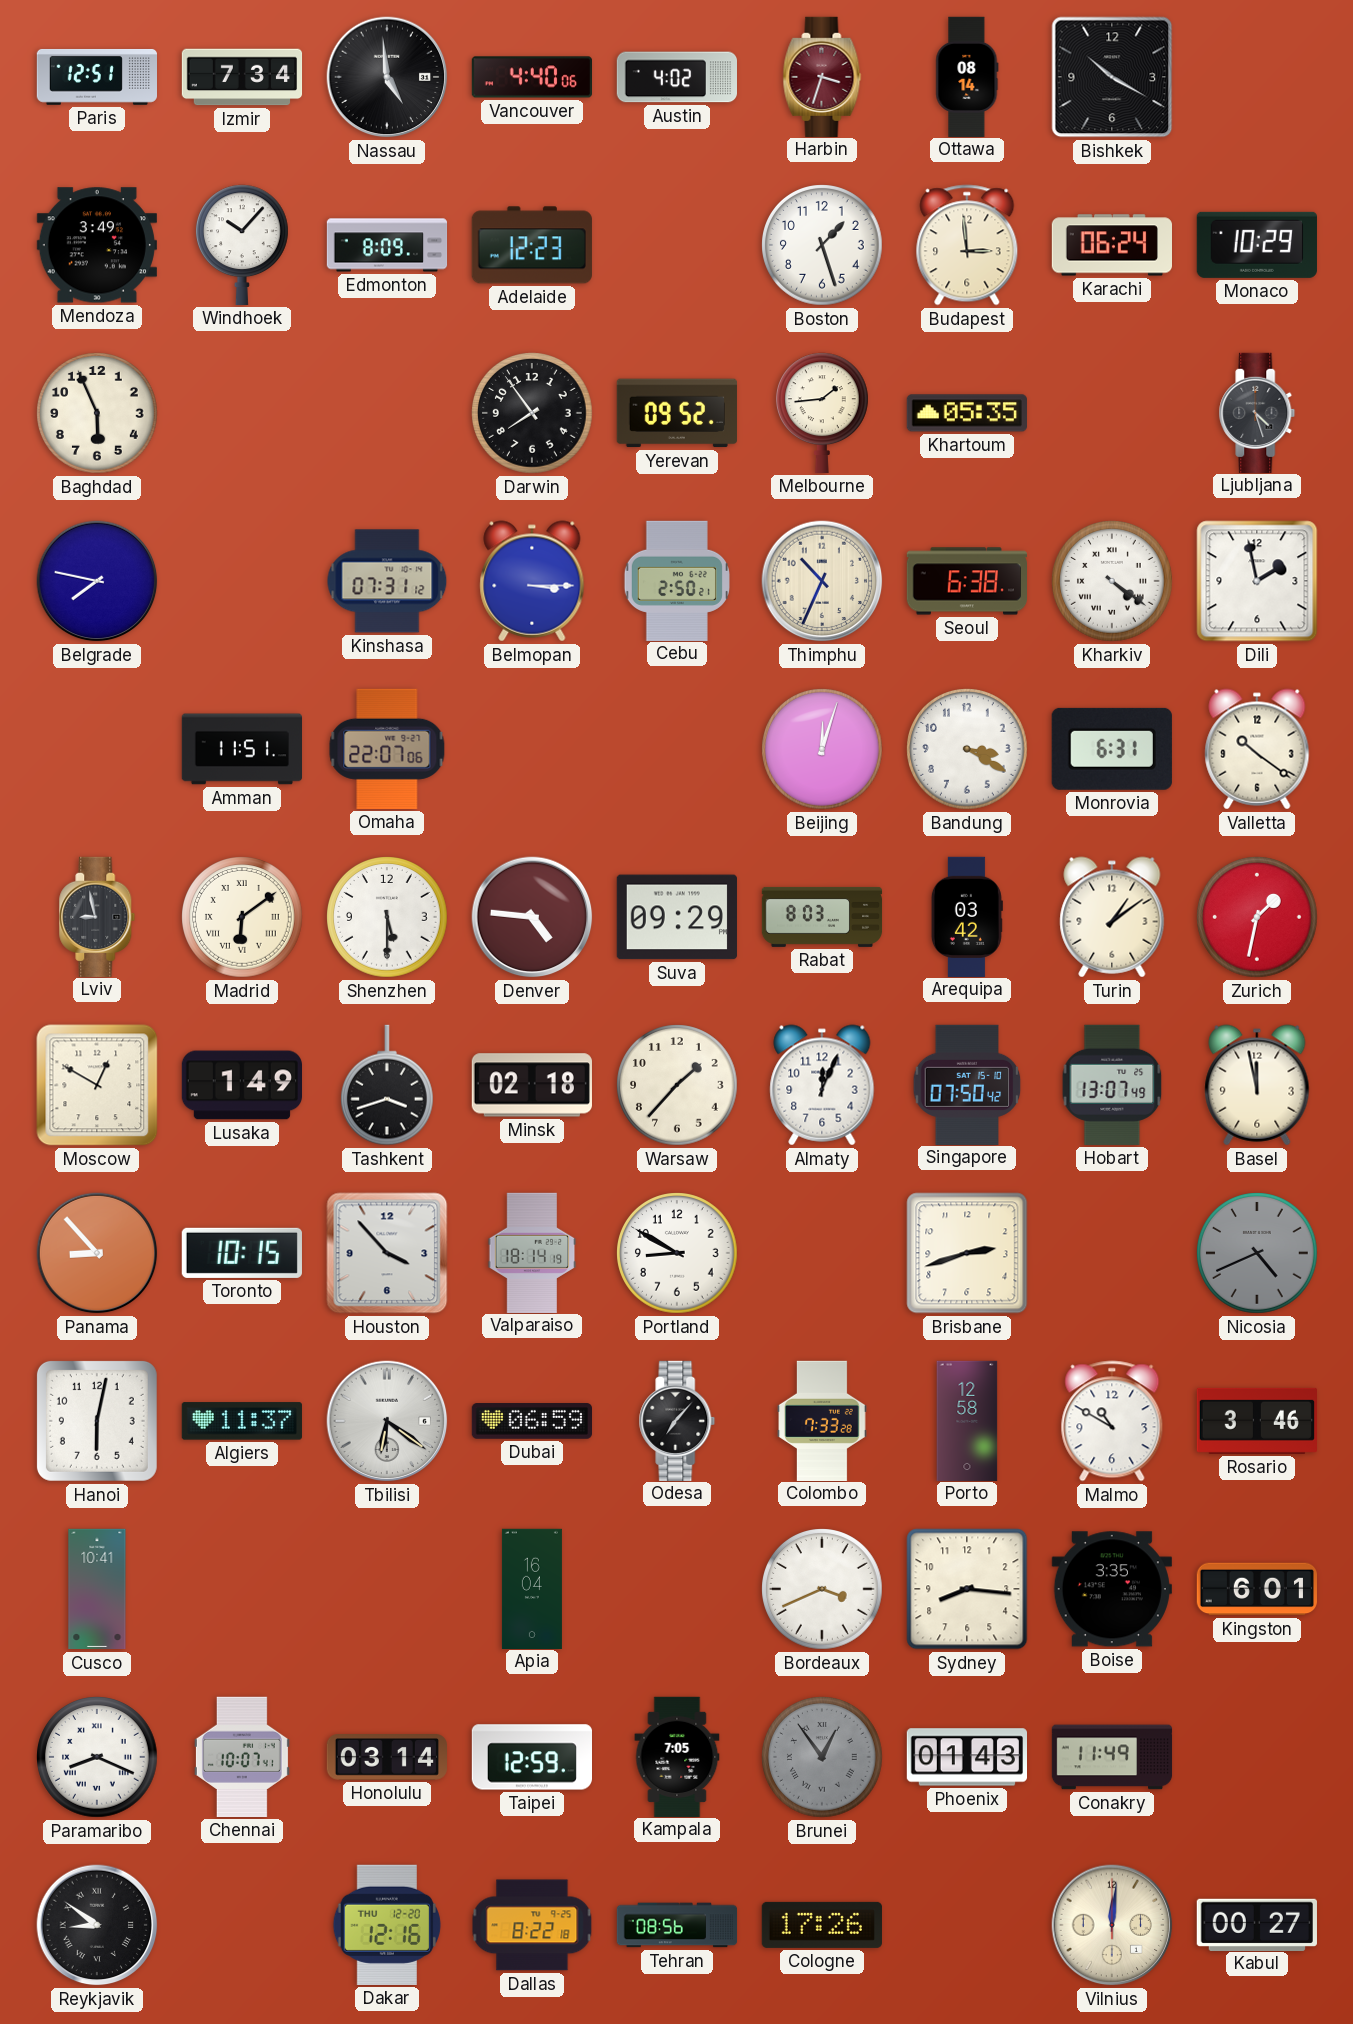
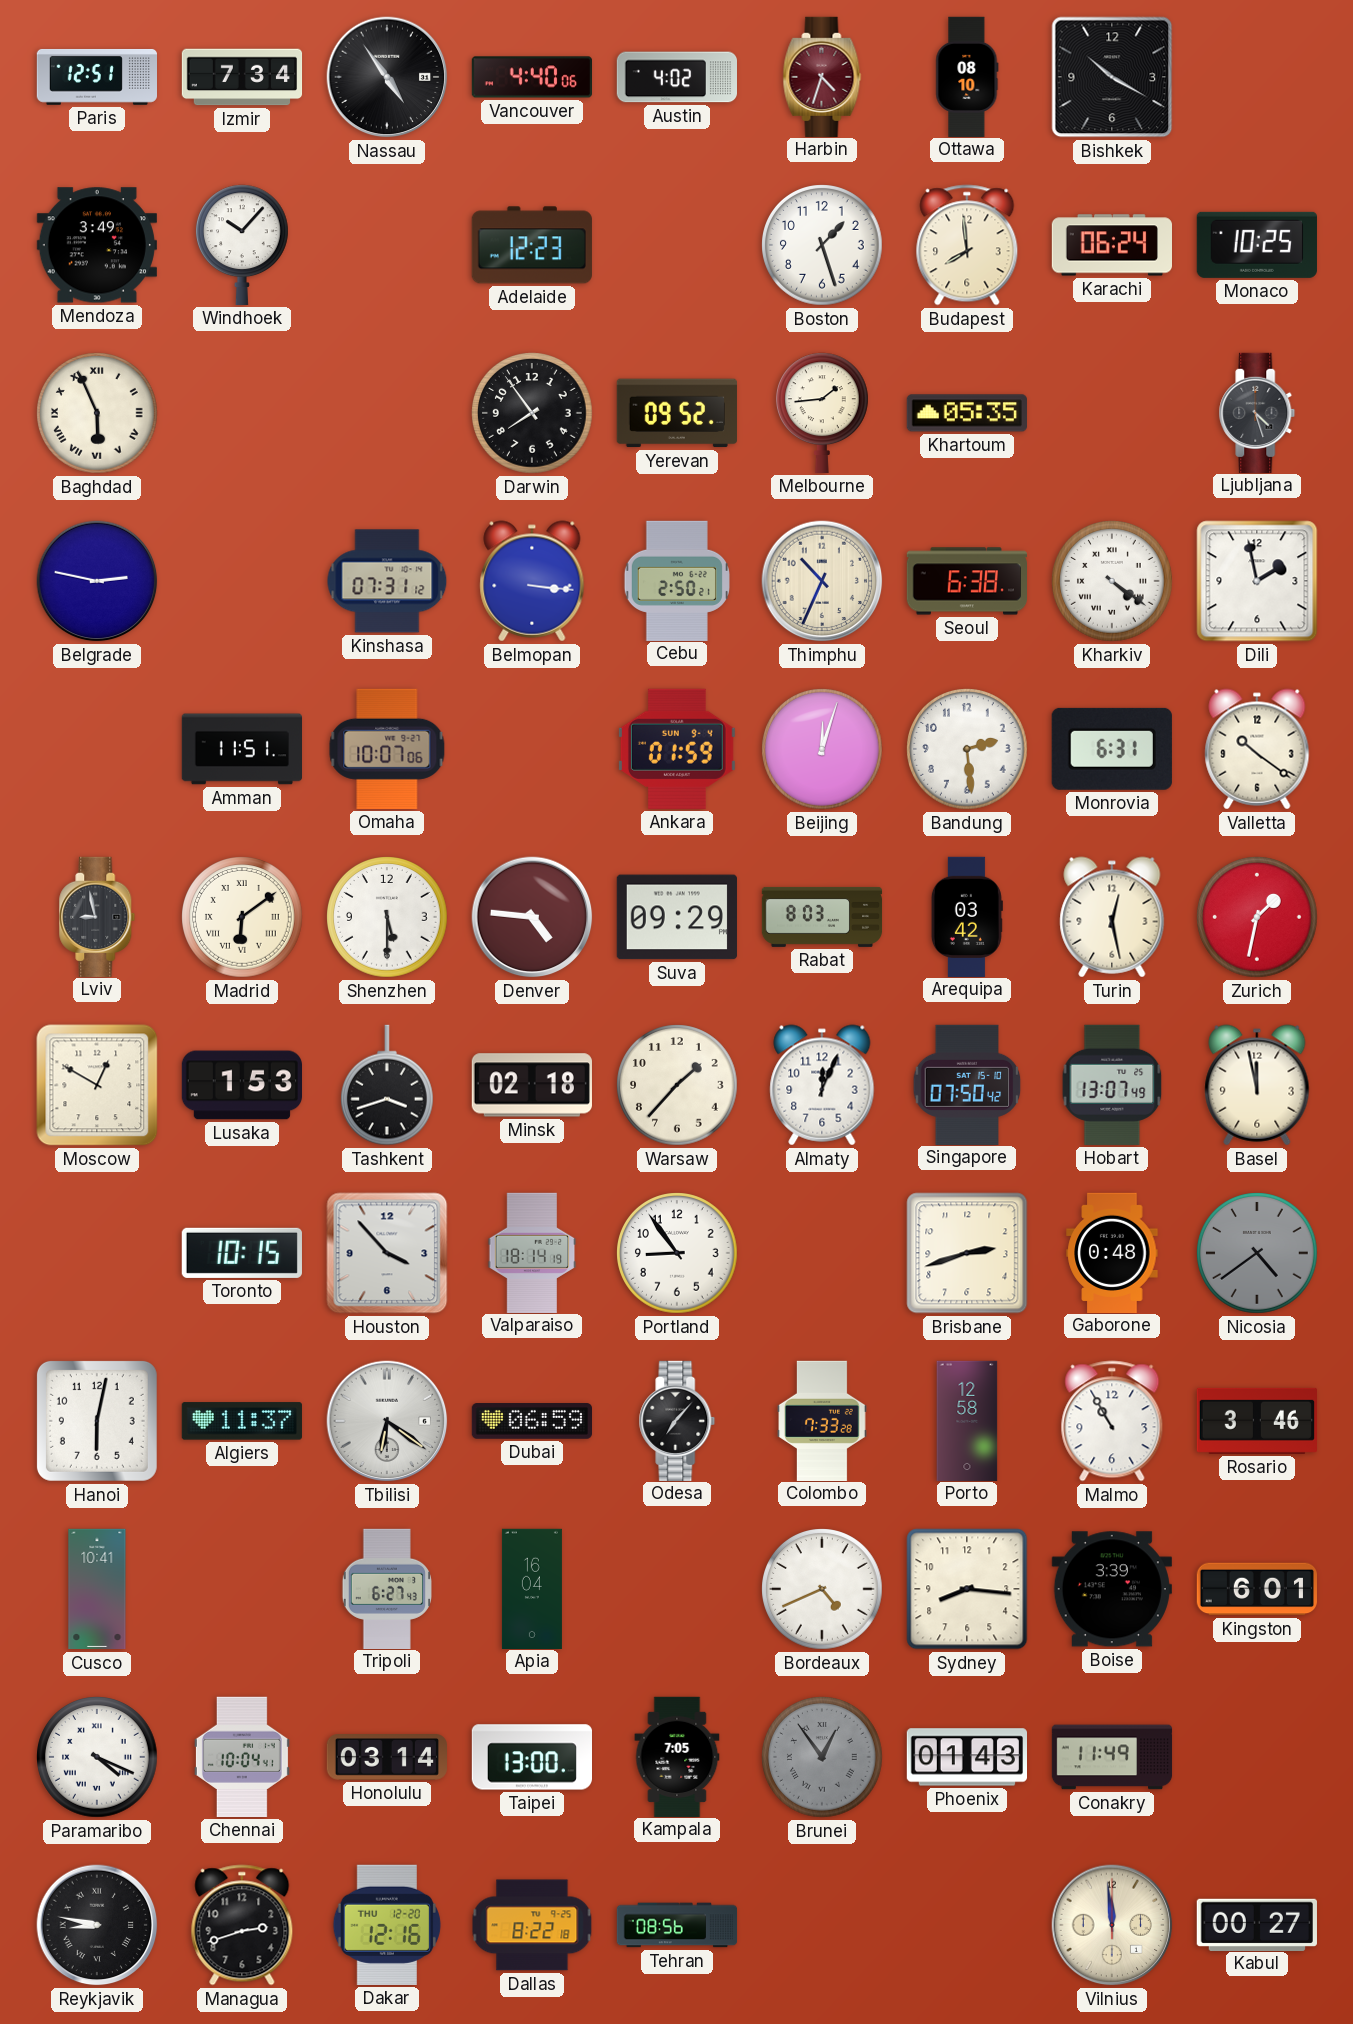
Nassau: 4:59 -> 4:54 (387, 77)
Harbin: 3:33 -> 4:33 (822, 76)
Ottawa: 08:14 -> 08:10 (967, 76)
Edmonton: 8:09 -> none (387, 245)
Budapest: 2:59 -> 7:59 (967, 245)
Monaco: 10:29 -> 10:25 (1257, 245)
Baghdad numerals: Arabic -> Roman (97, 413)
Belgrade: 7:47 -> 2:47 (97, 581)
Belmopan: 3:15 -> 3:16 (532, 581)
Omaha: 22:07 -> 10:07 (387, 749)
Ankara: none -> 01:59 (677, 749)
Bandung: 3:20 -> 2:29 (967, 749)
Turin: 1:09 -> 12:28 (1112, 917)
Lusaka: 1:49 -> 1:53 (241, 1085)
Panama: 8:53 -> none (97, 1253)
Portland: 8:50 -> 8:54 (677, 1253)
Gaborone: none -> 0:48 (1112, 1252)
Nicosia: 4:41 -> 4:39 (1257, 1253)
Malmo: 10:50 -> 10:55 (1112, 1421)
Tripoli: none -> 6:27 (387, 1588)
Bordeaux: 3:41 -> 4:41 (822, 1589)
Boise: 3:35 -> 3:39 (1112, 1589)
Paramaribo: 8:19 -> 4:19 (97, 1757)
Chennai: 10:07 -> 10:04 (242, 1757)
Taipei: 12:59 -> 13:00 (531, 1757)
Reykjavik: 8:51 -> 8:47 (97, 1925)
Managua: none -> 2:42 (242, 1925)
Cologne: 17:26 -> none (822, 1925)
Vilnius: 12:01 -> 11:59 (1112, 1925)
